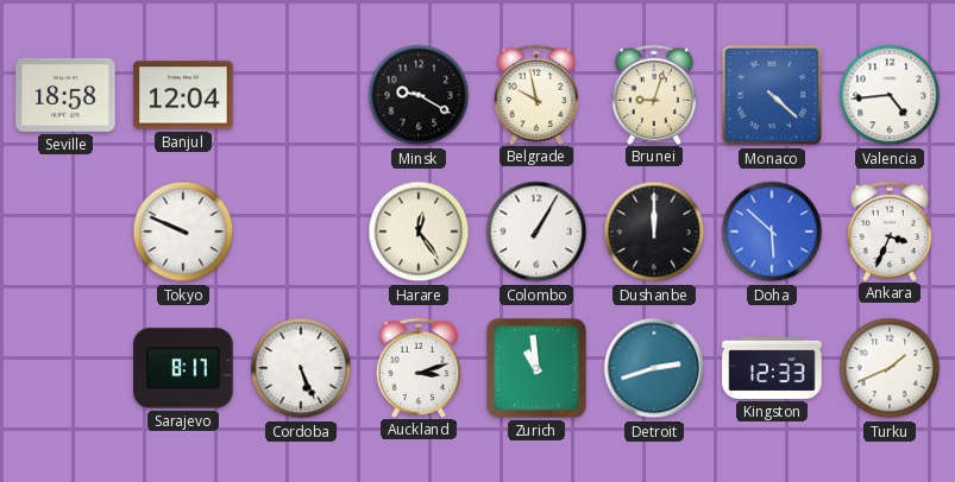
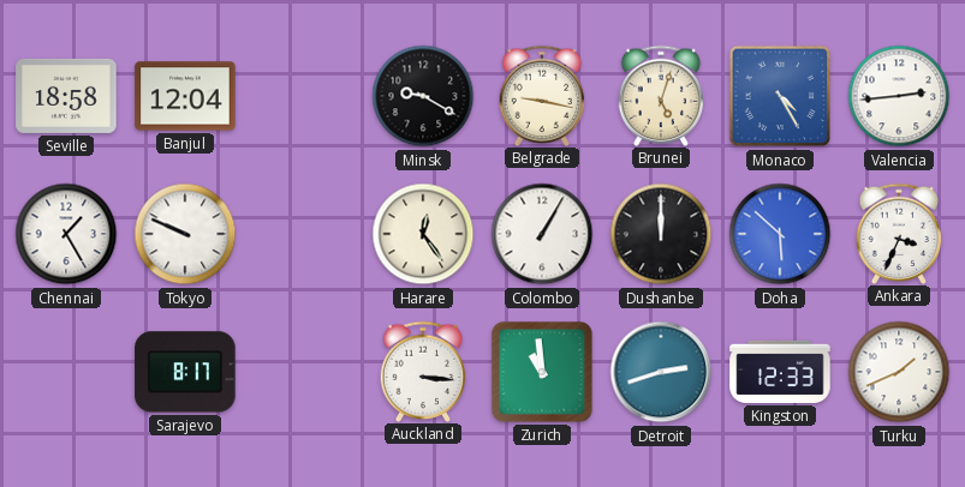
Belgrade: 9:58 -> 9:17 (542, 95)
Brunei: 9:03 -> 5:03 (661, 95)
Monaco: 4:22 -> 4:25 (780, 96)
Valencia: 4:44 -> 2:44 (899, 96)
Chennai: none -> 1:25 (66, 234)
Cordoba: 5:26 -> none (301, 368)
Auckland: 3:12 -> 3:16 (423, 371)
